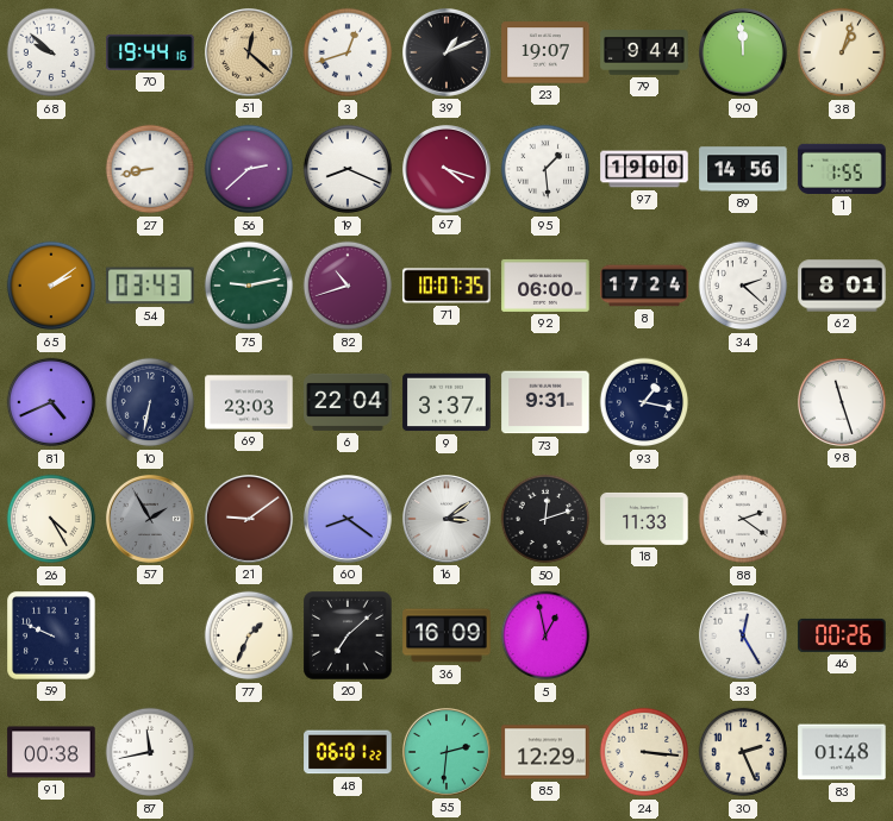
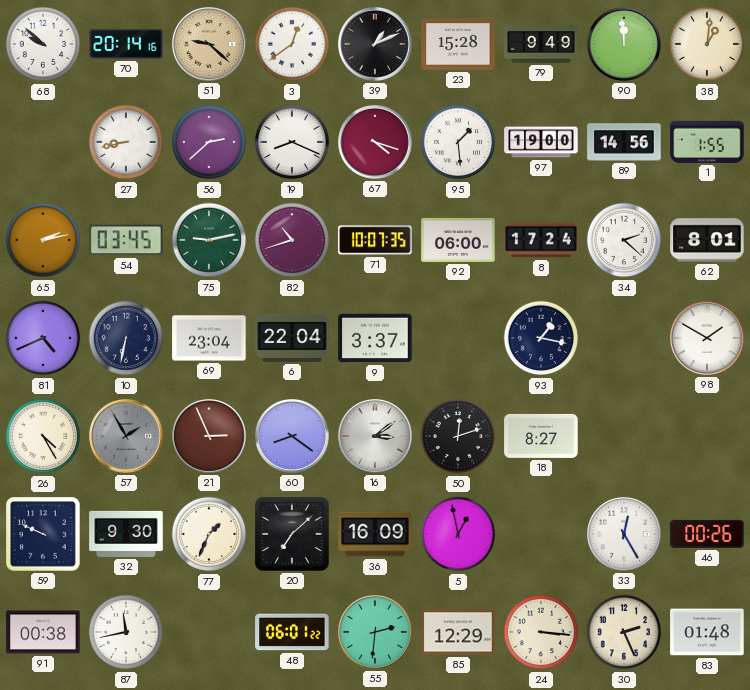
70: 19:44 -> 20:14 (126, 44)
51: 12:22 -> 9:22 (210, 45)
3: 12:42 -> 12:39 (292, 44)
23: 19:07 -> 15:28 (458, 44)
79: 9:44 -> 9:49 (541, 44)
38: 1:03 -> 1:01 (707, 44)
65: 2:09 -> 2:13 (43, 240)
54: 03:43 -> 03:45 (126, 240)
69: 23:03 -> 23:04 (209, 338)
73: 9:31 -> none (545, 402)
98: 11:27 -> 1:50 (708, 339)
21: 9:09 -> 2:56 (210, 437)
18: 11:33 -> 8:27 (541, 436)
88: 2:21 -> none (743, 519)
32: none -> 9:30 (126, 534)
